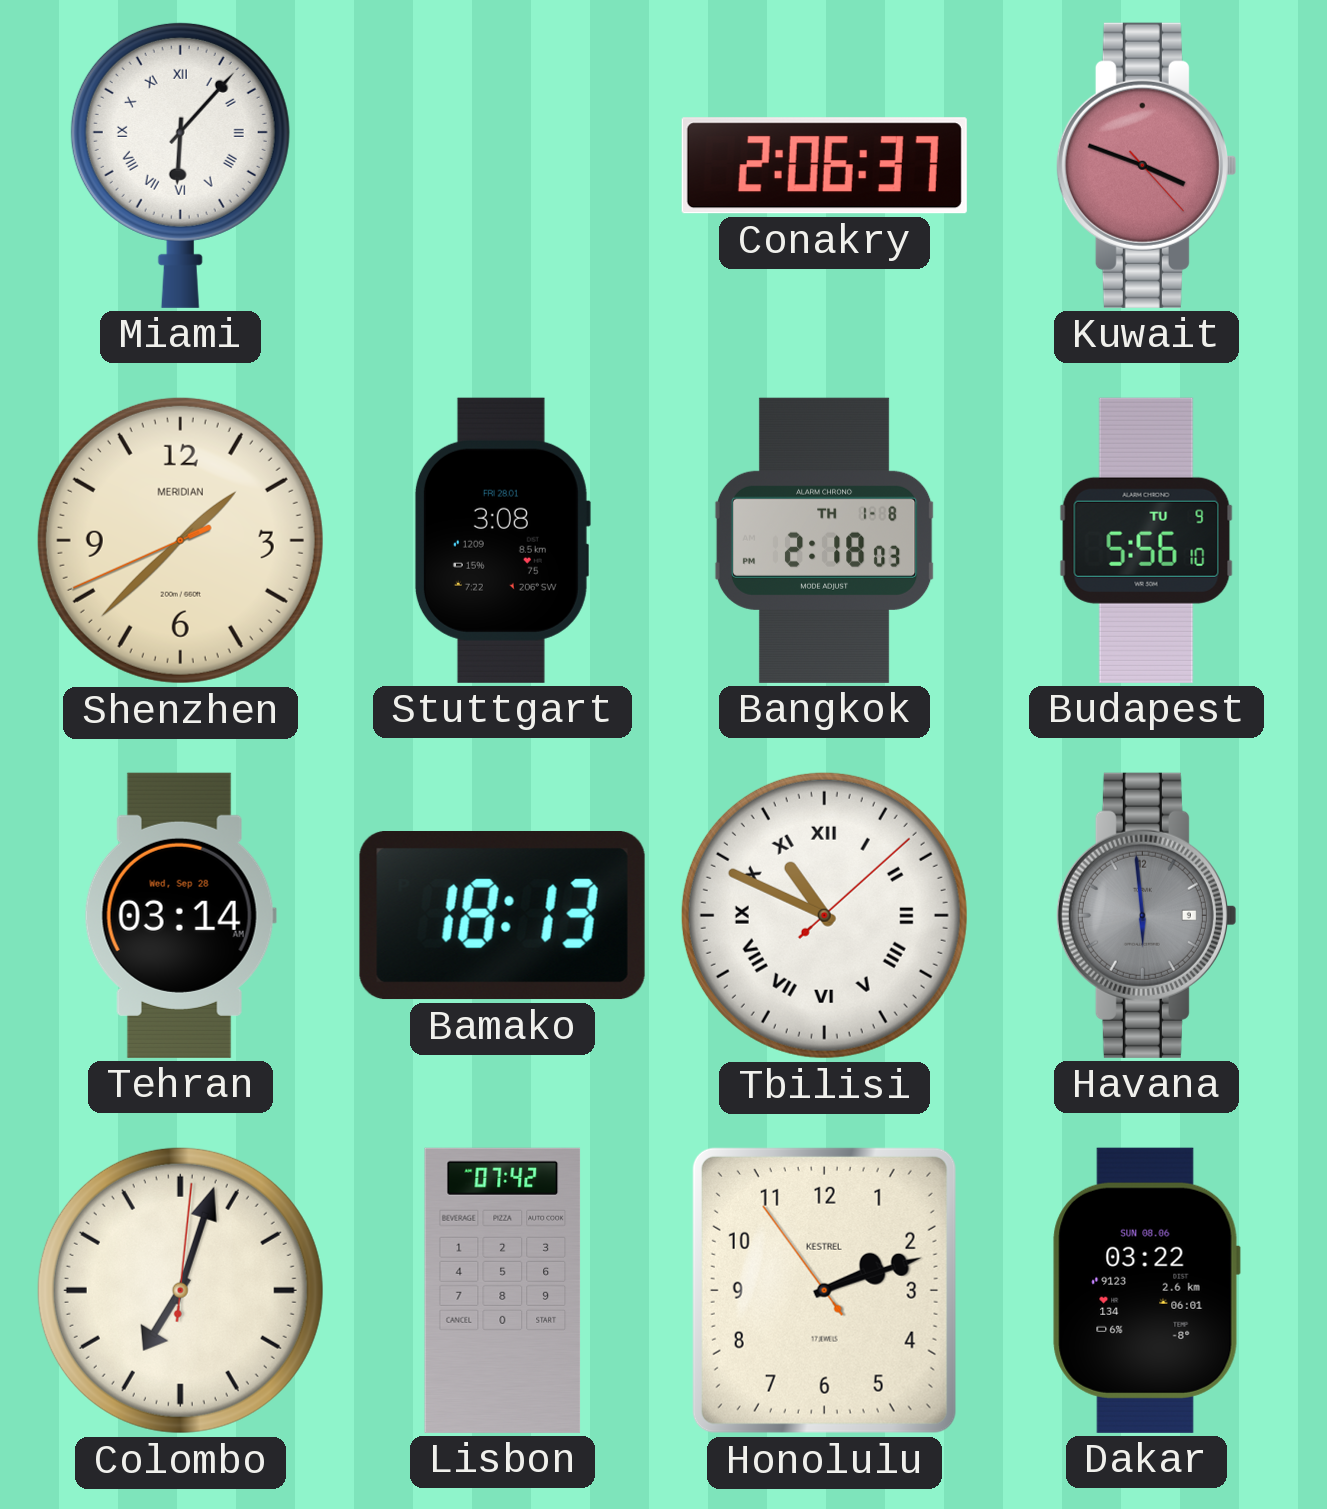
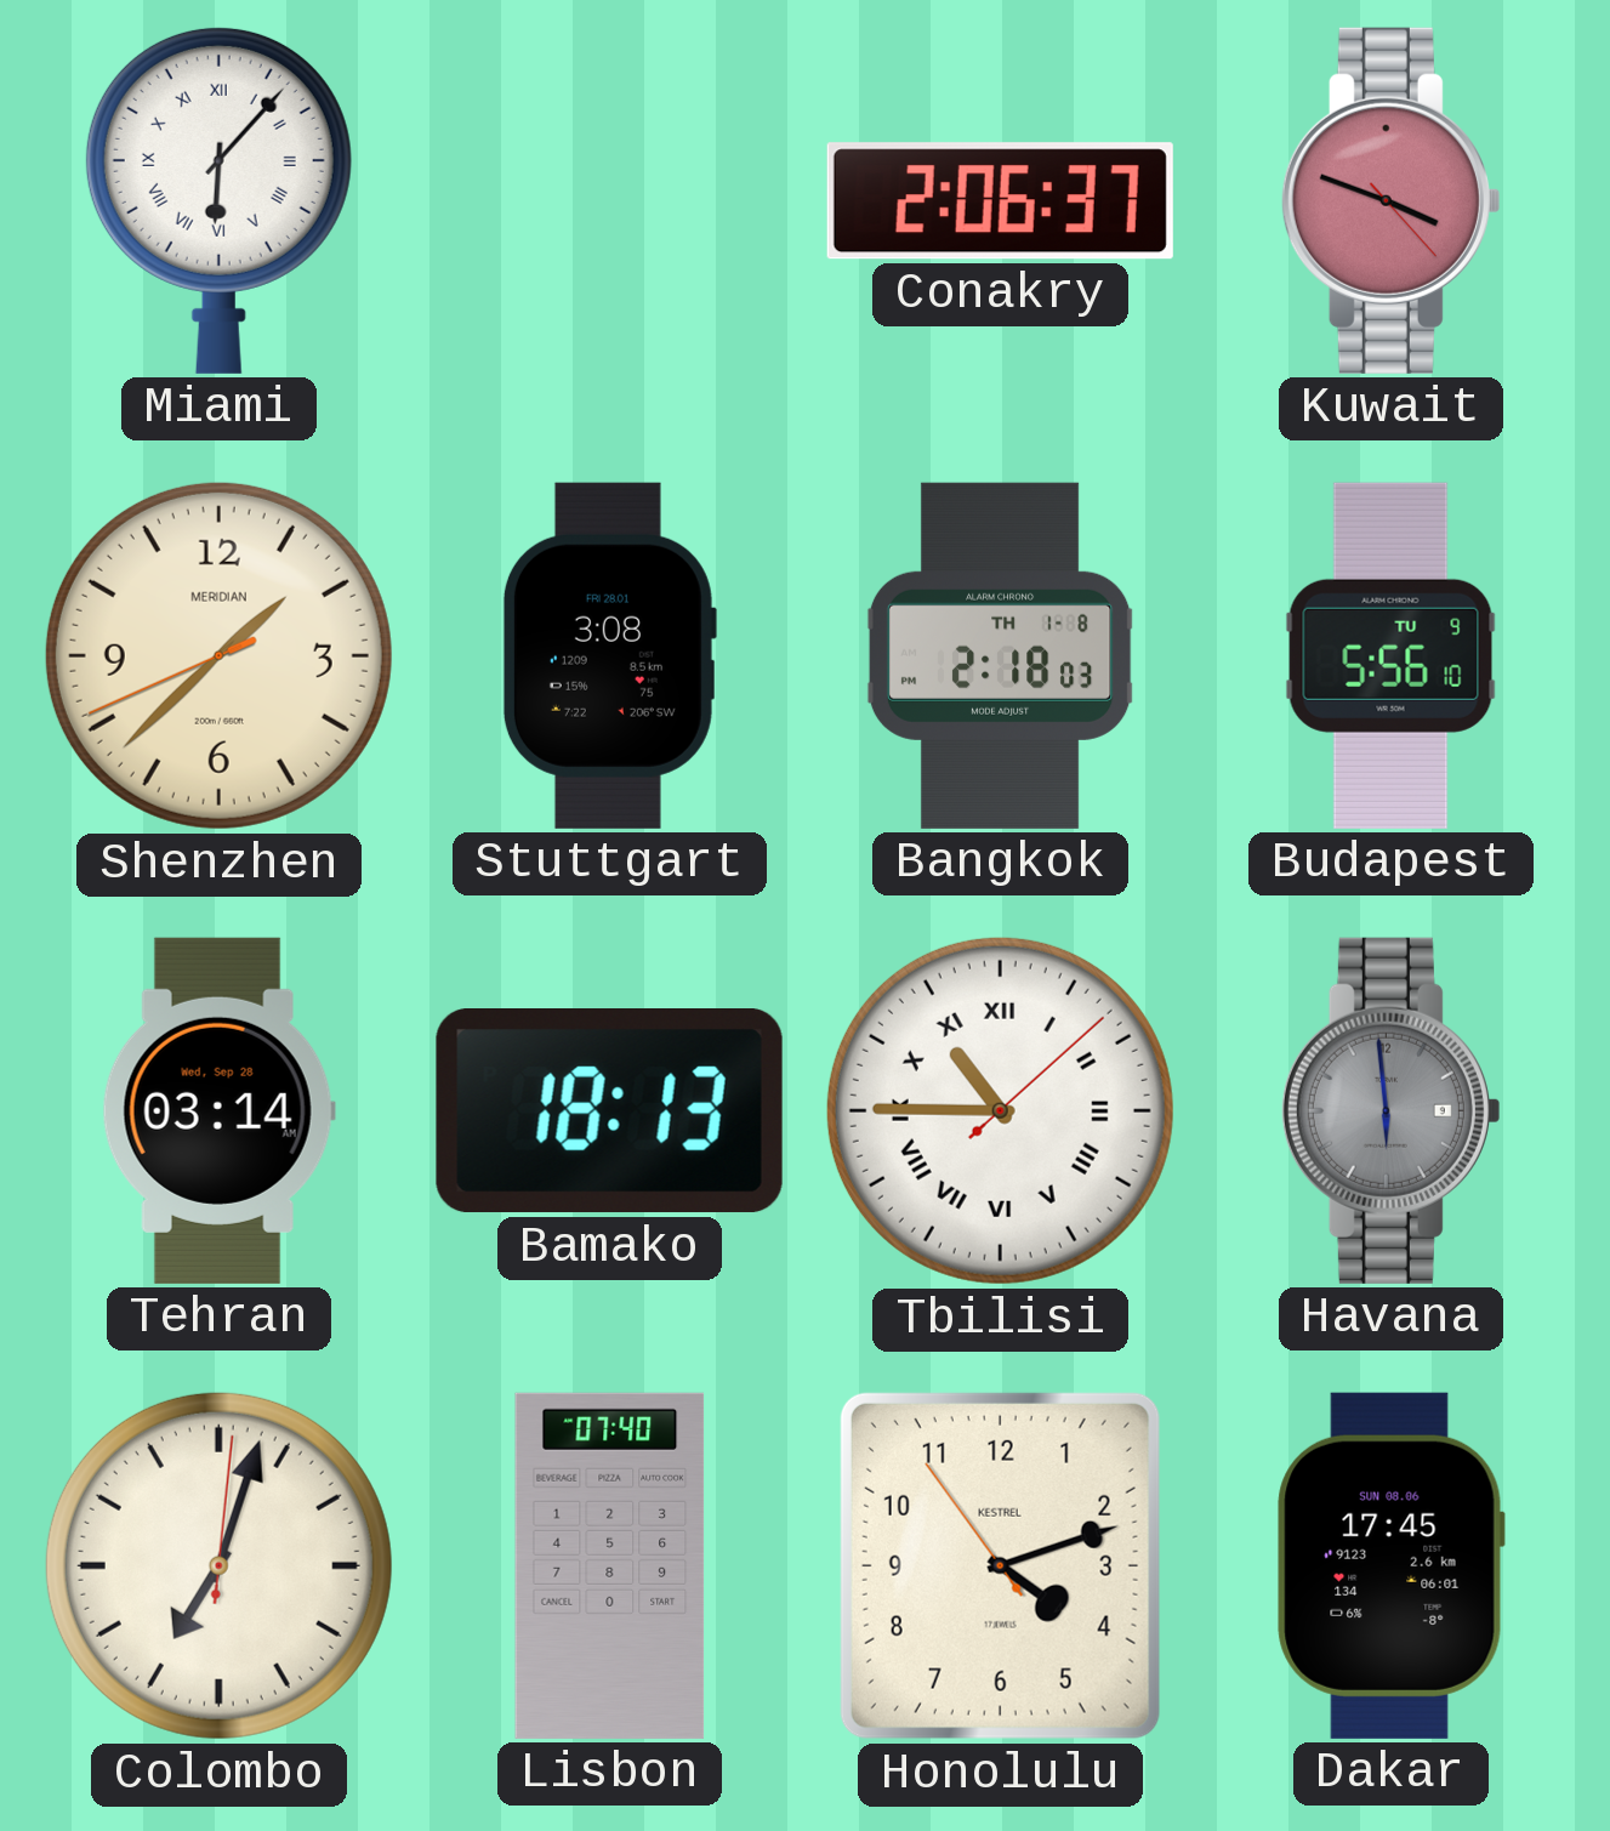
Tbilisi: 10:49 -> 10:45 (1000, 1110)
Lisbon: 07:42 -> 07:40 (610, 1565)
Honolulu: 2:11 -> 4:11 (1000, 1565)
Dakar: 03:22 -> 17:45 (1390, 1565)
